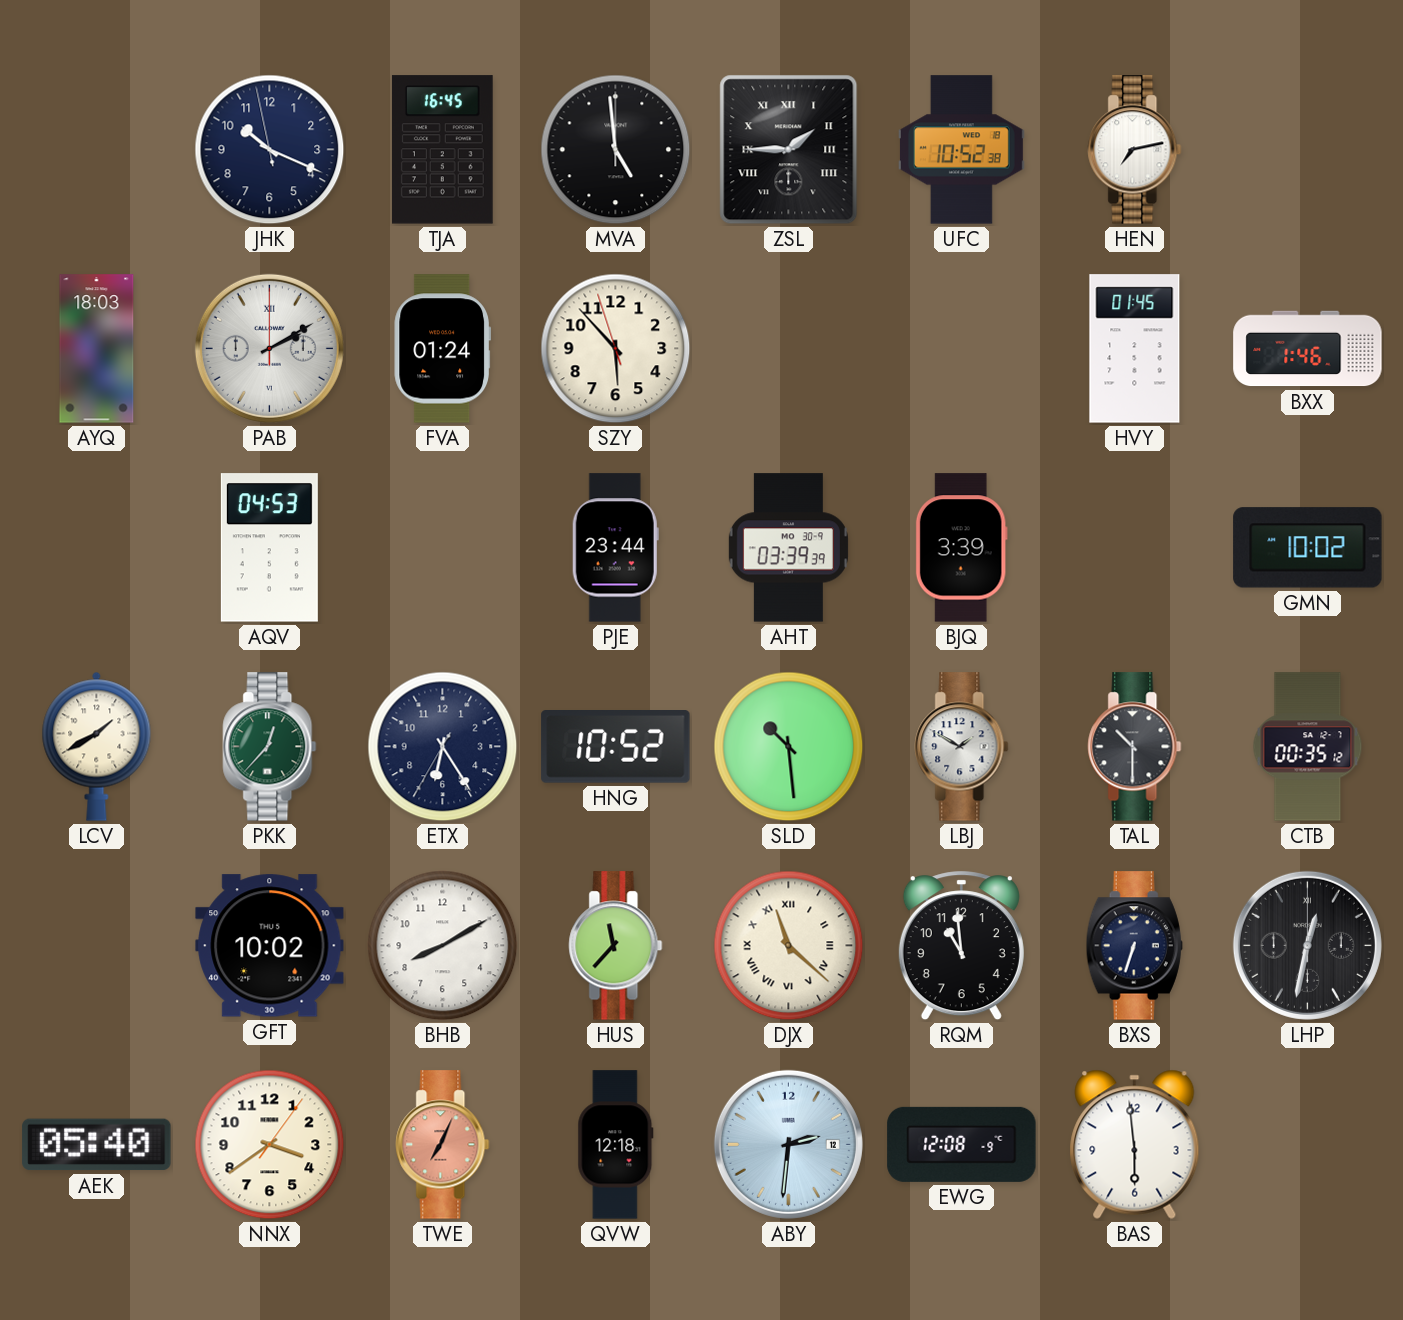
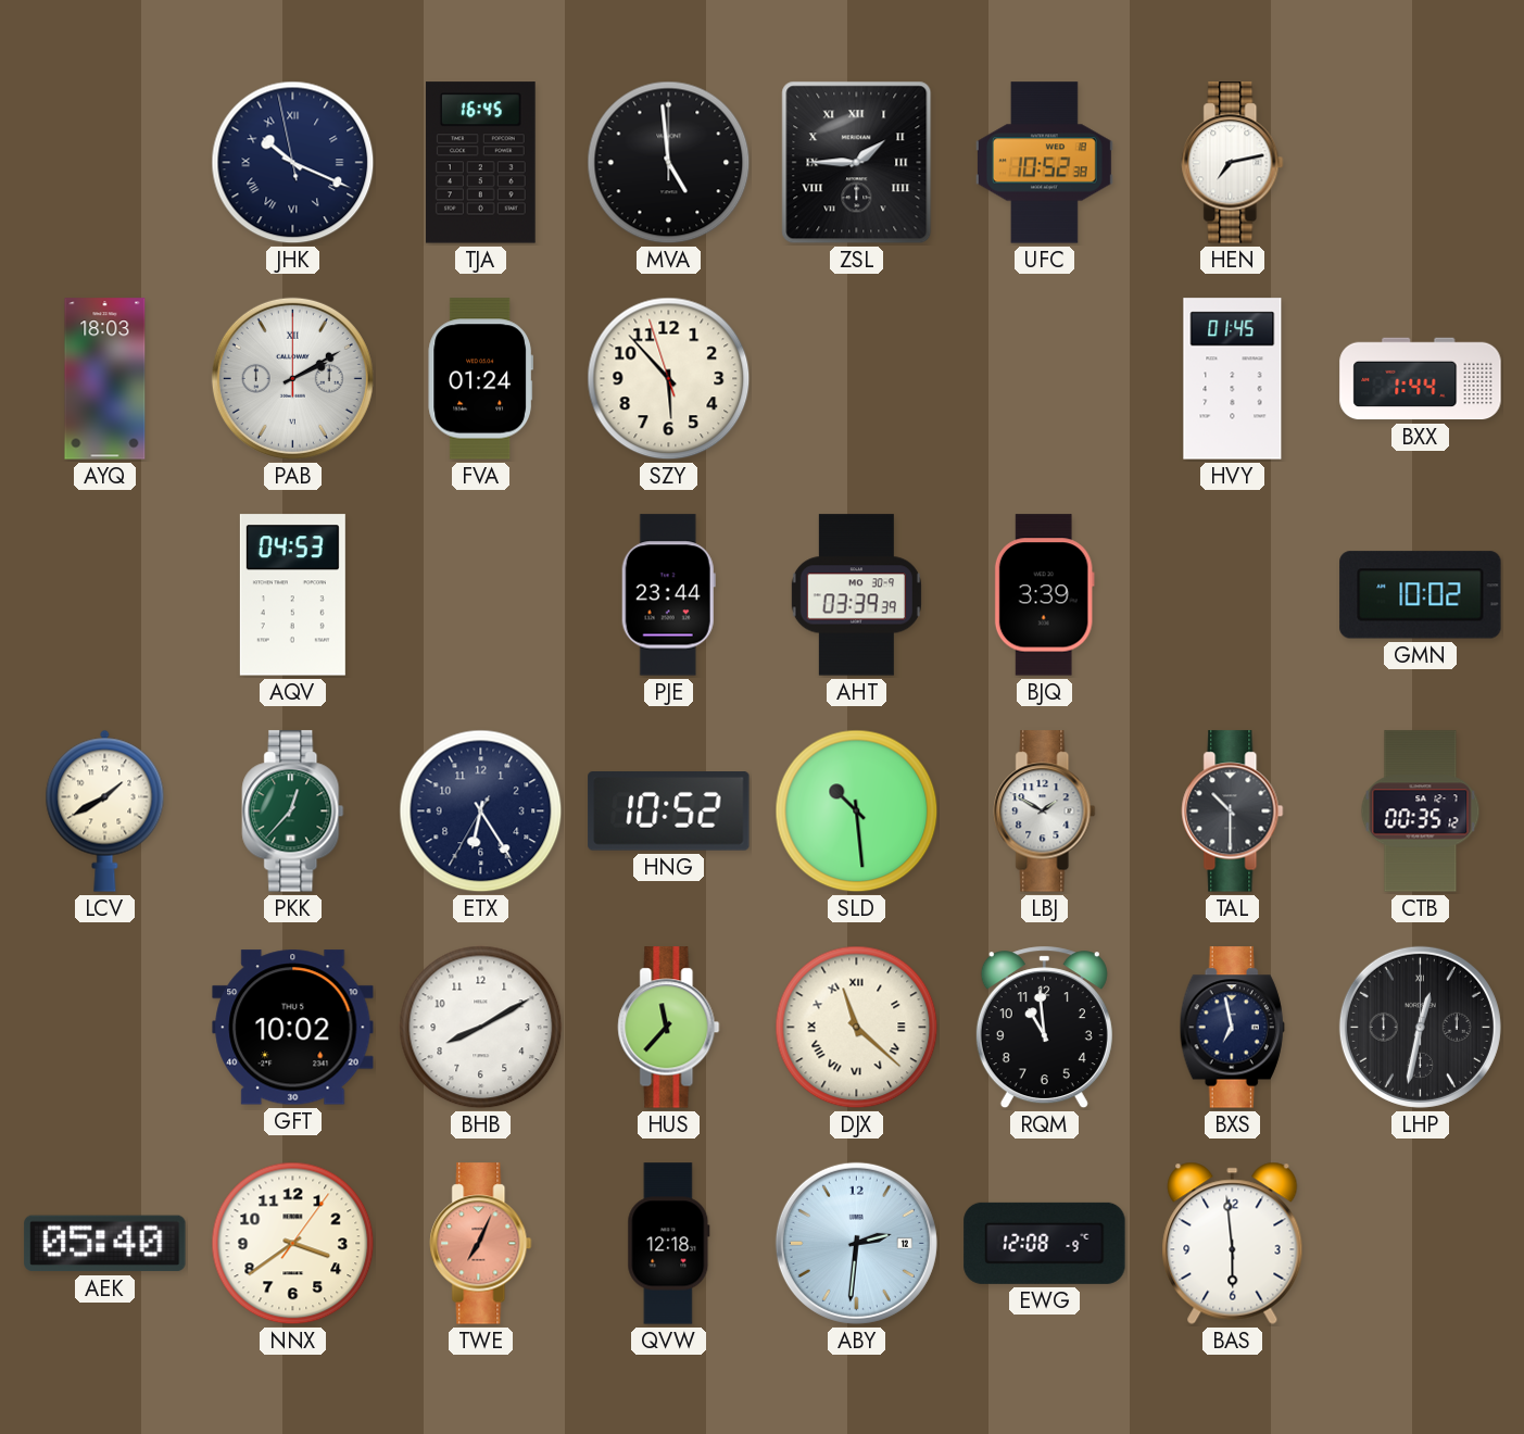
JHK numerals: Arabic -> Roman (293, 163)
BXX: 1:46 -> 1:44 (1421, 379)
BXS: 6:33 -> 6:58 (1232, 1028)
